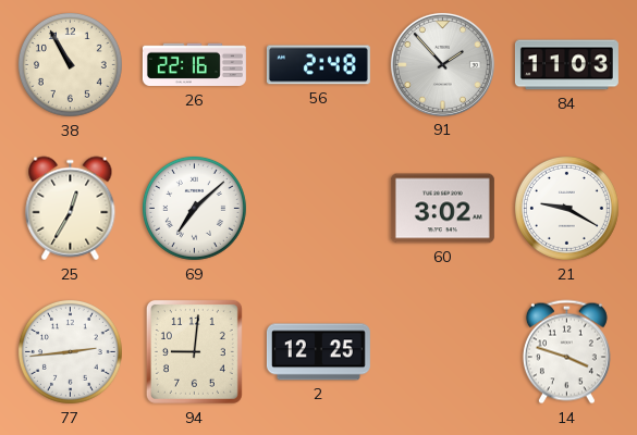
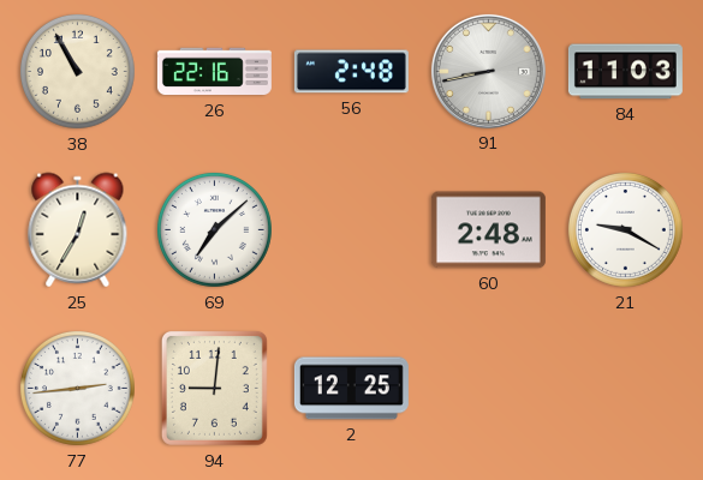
91: 1:53 -> 8:43 (488, 71)
60: 3:02 -> 2:48 (488, 230)
14: 3:48 -> none (566, 352)
